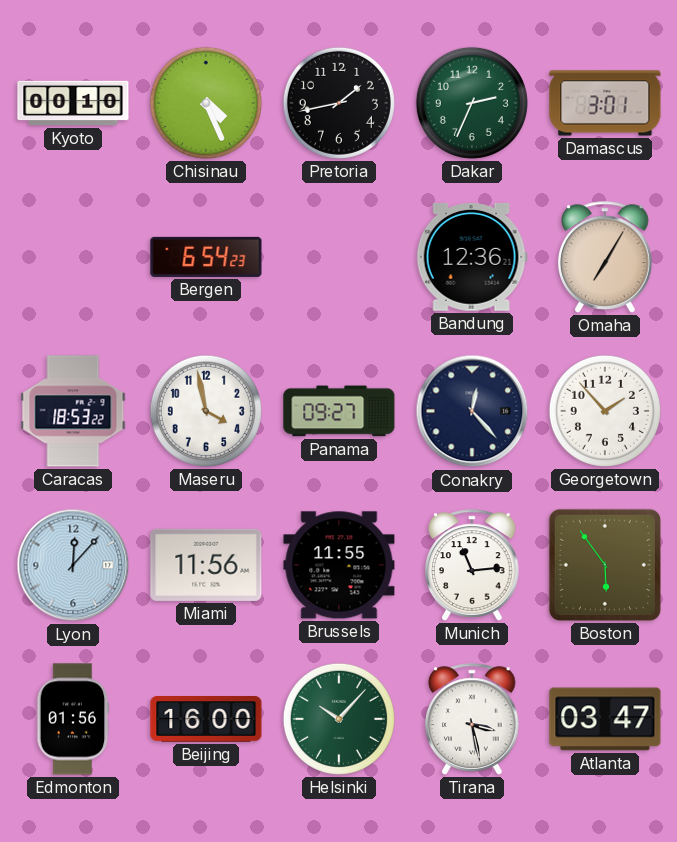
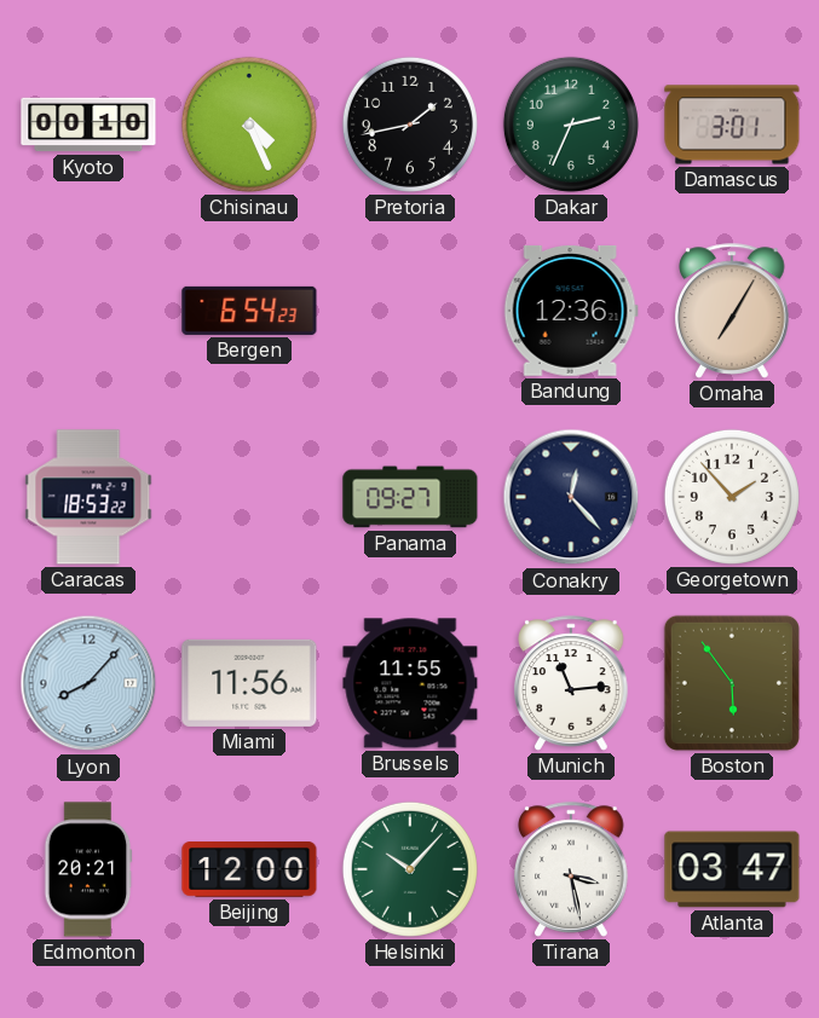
Maseru: 3:58 -> none (206, 411)
Lyon: 12:07 -> 8:07 (88, 683)
Edmonton: 01:56 -> 20:21 (88, 869)
Beijing: 16:00 -> 12:00 (249, 869)
